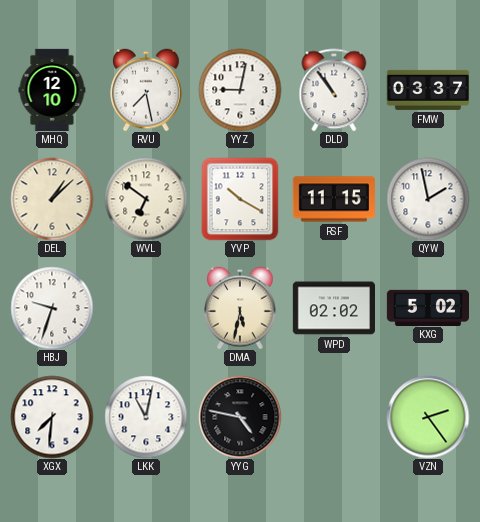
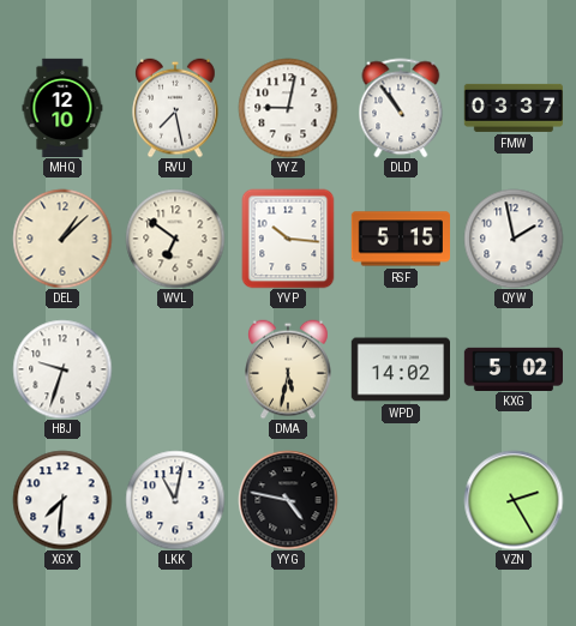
YVP: 10:20 -> 10:16 (288, 239)
RSF: 11:15 -> 5:15 (400, 239)
WPD: 02:02 -> 14:02 (400, 369)
VZN: 2:24 -> 2:25 (514, 500)
